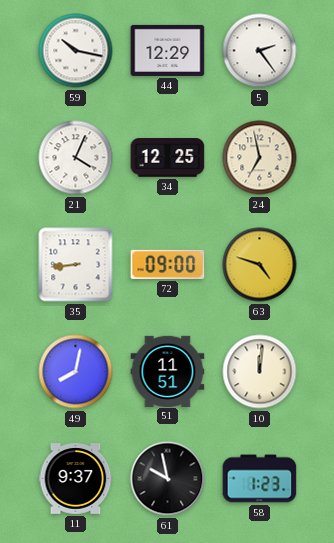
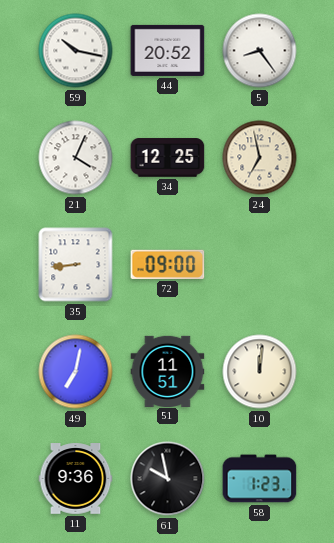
44: 12:29 -> 20:52 (168, 50)
5: 2:24 -> 8:24 (260, 51)
63: 4:48 -> none (260, 265)
49: 8:02 -> 7:02 (76, 372)
11: 9:37 -> 9:36 (76, 479)
